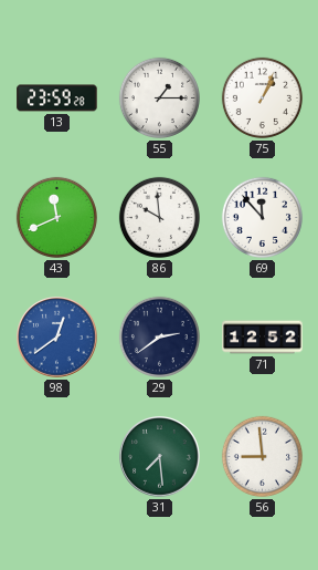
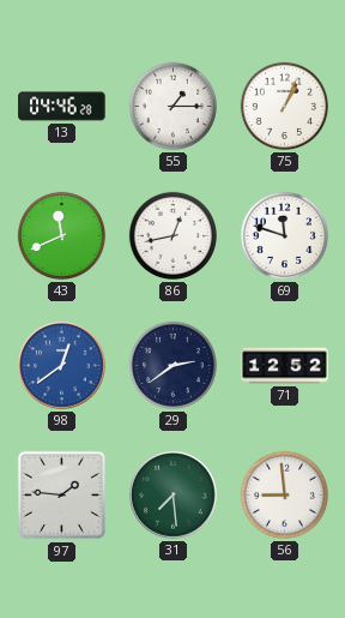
13: 23:59 -> 04:46 (62, 107)
86: 9:59 -> 12:43 (172, 235)
69: 11:53 -> 11:48 (284, 235)
97: none -> 1:46 (62, 496)
